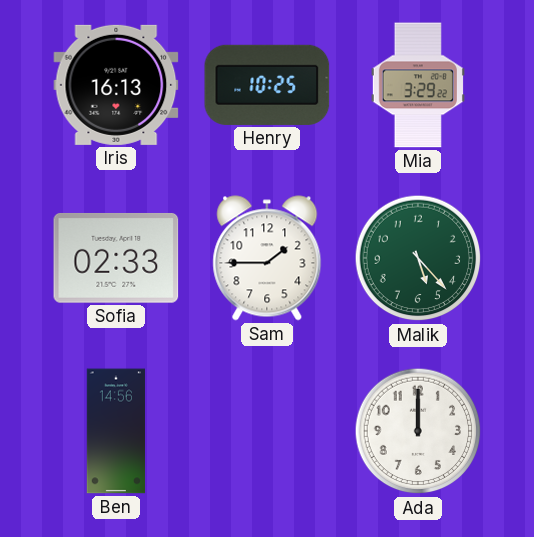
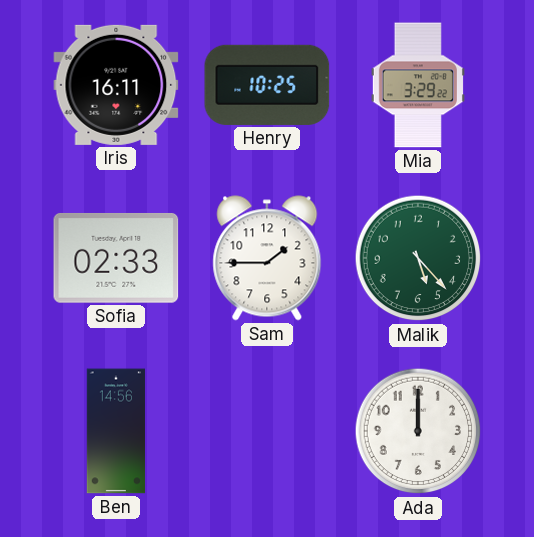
Iris: 16:13 -> 16:11 (116, 85)
